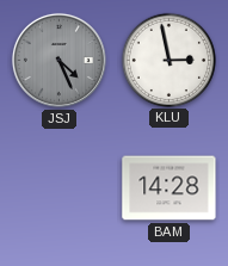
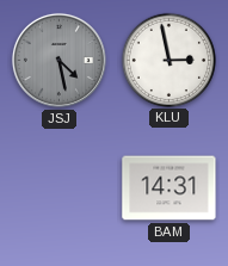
JSJ: 4:26 -> 4:28 (58, 60)
BAM: 14:28 -> 14:31 (170, 188)
